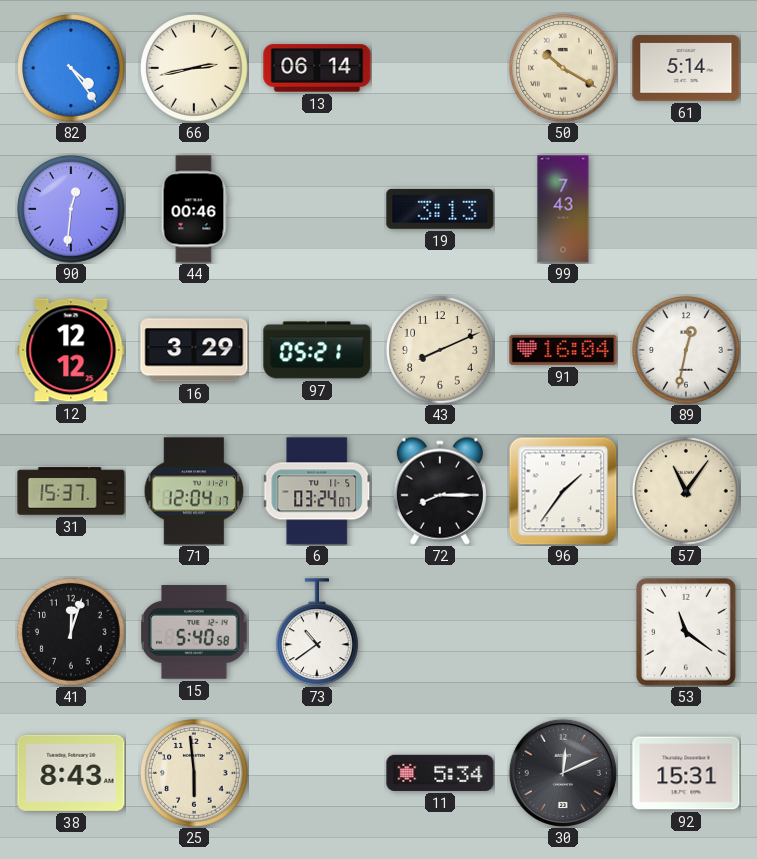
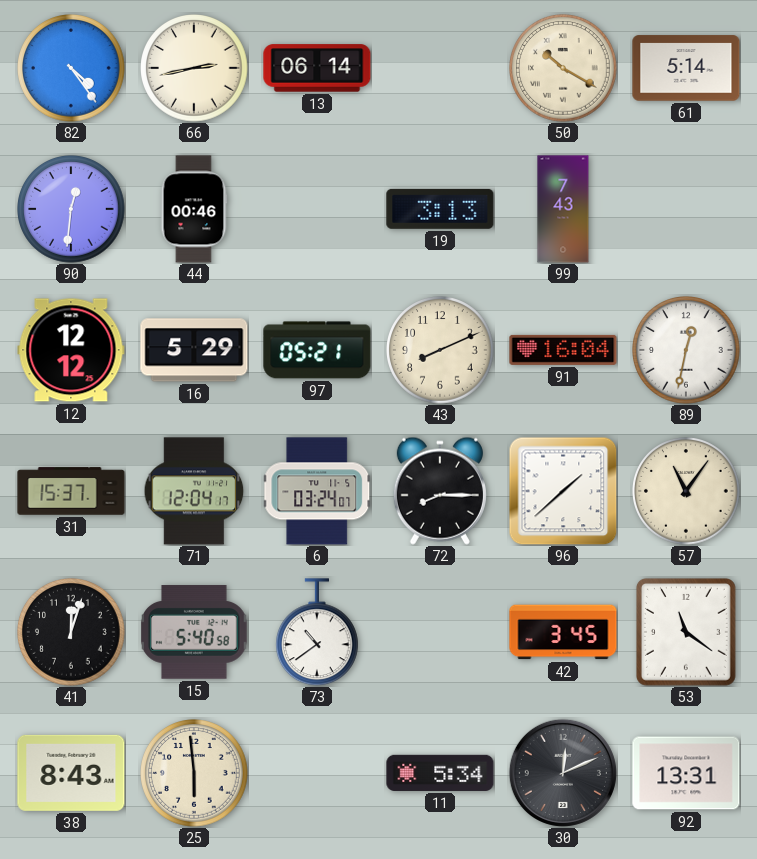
16: 3:29 -> 5:29 (194, 350)
96: 1:36 -> 1:38 (563, 491)
42: none -> 3:45 (563, 632)
92: 15:31 -> 13:31 (686, 773)
